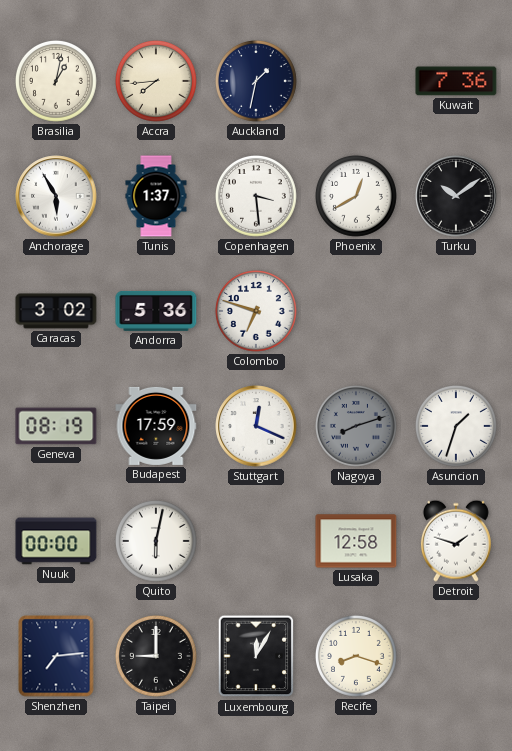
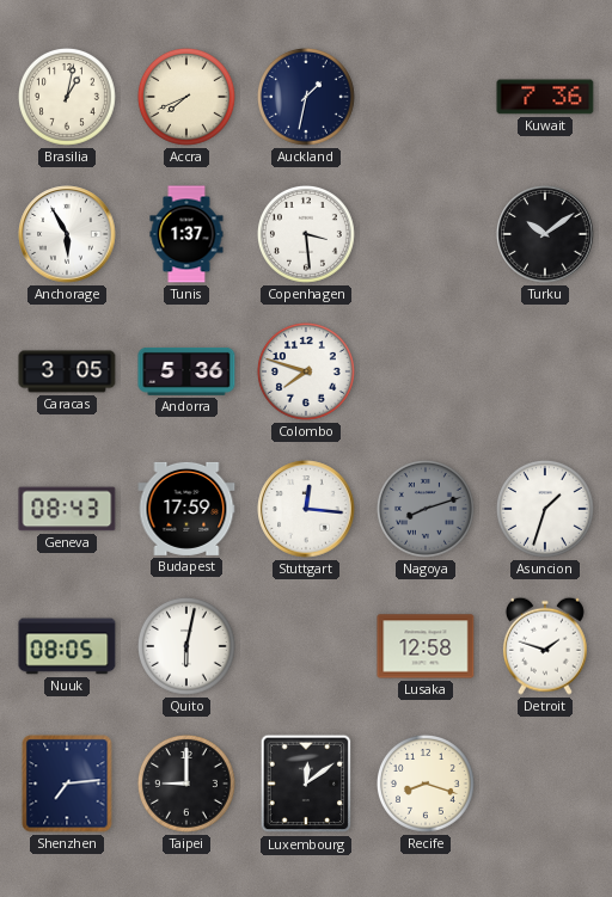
Accra: 7:44 -> 7:41 (186, 97)
Phoenix: 12:40 -> none (356, 196)
Caracas: 3:02 -> 3:05 (67, 371)
Colombo: 6:48 -> 7:48 (306, 371)
Geneva: 08:19 -> 08:43 (67, 509)
Stuttgart: 12:19 -> 12:16 (306, 509)
Nuuk: 00:00 -> 08:05 (67, 646)
Luxembourg: 12:05 -> 12:09 (306, 784)
